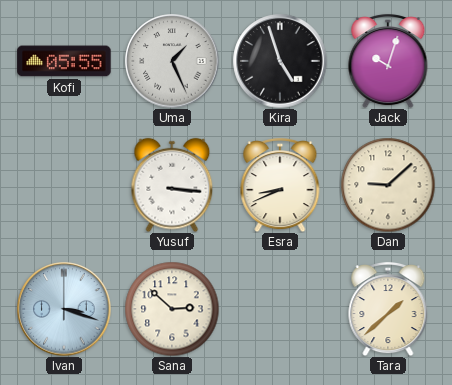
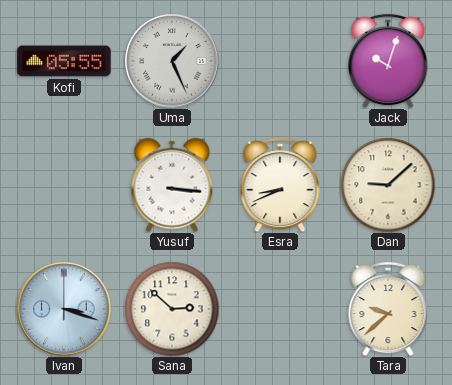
Kira: 4:57 -> none (280, 61)
Tara: 1:38 -> 9:38 (388, 309)
